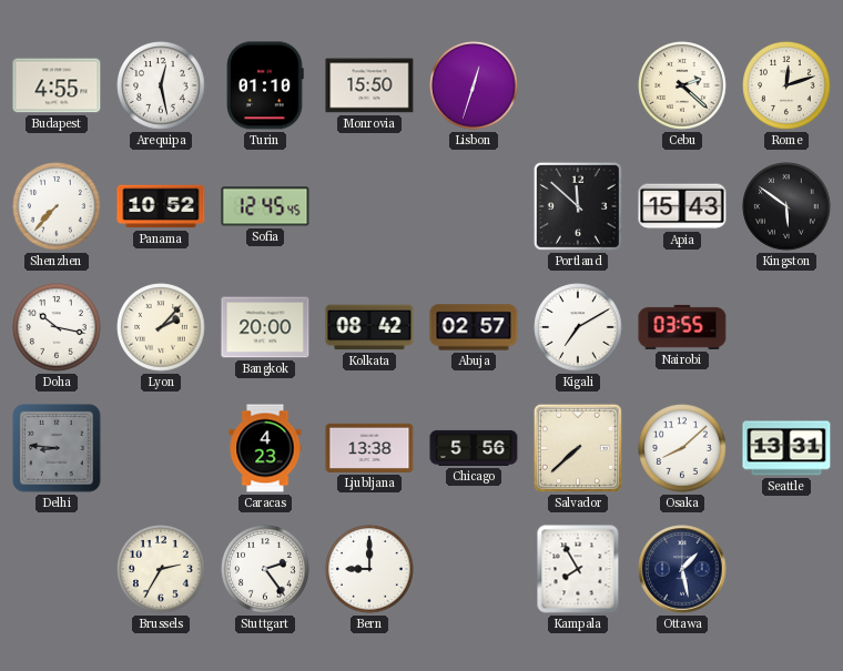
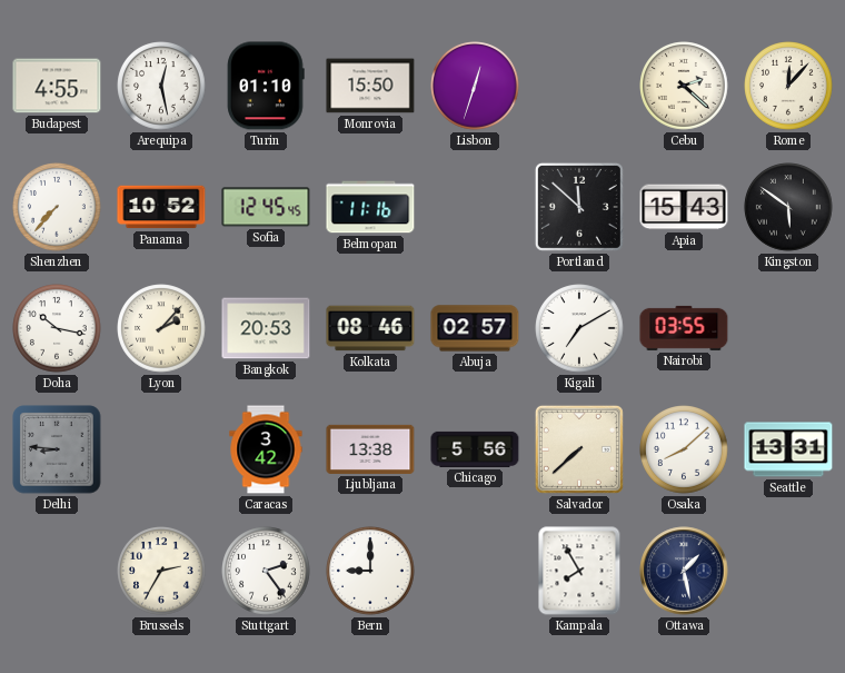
Rome: 12:12 -> 12:07 (788, 86)
Belmopan: none -> 11:16 (370, 207)
Bangkok: 20:00 -> 20:53 (266, 328)
Kolkata: 08:42 -> 08:46 (370, 328)
Caracas: 4:23 -> 3:42 (266, 449)
